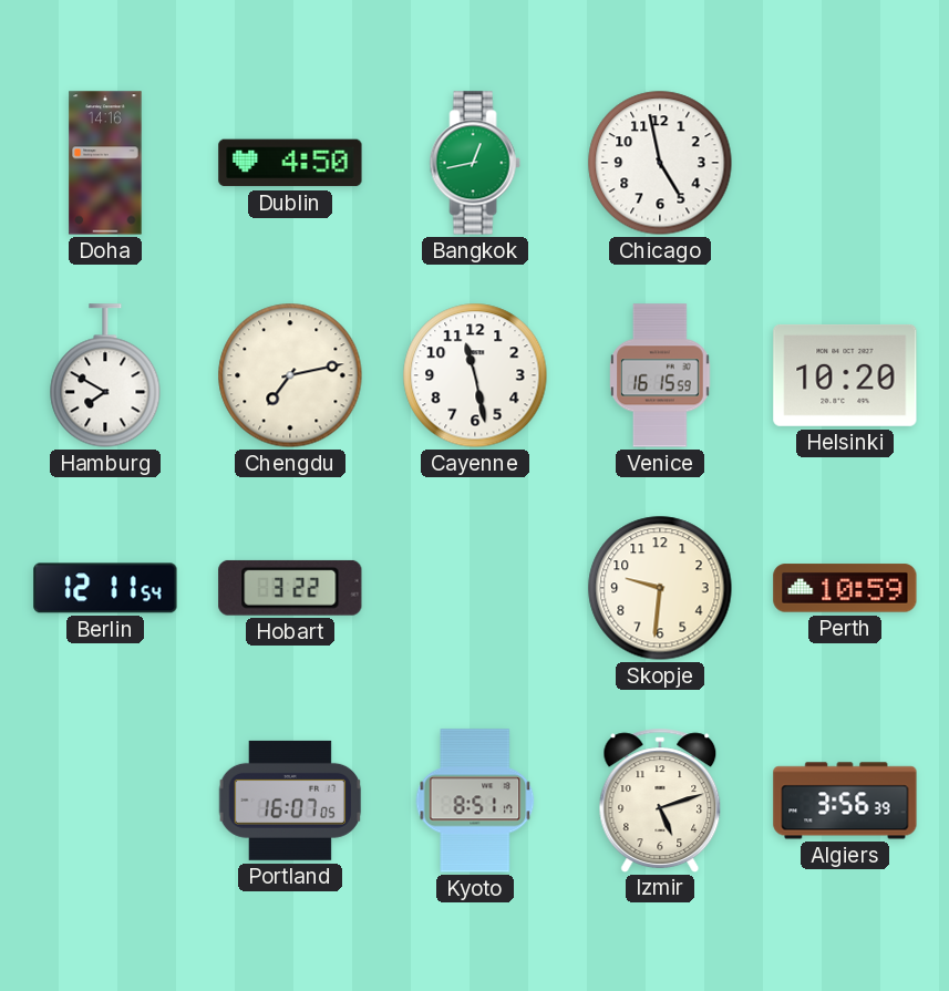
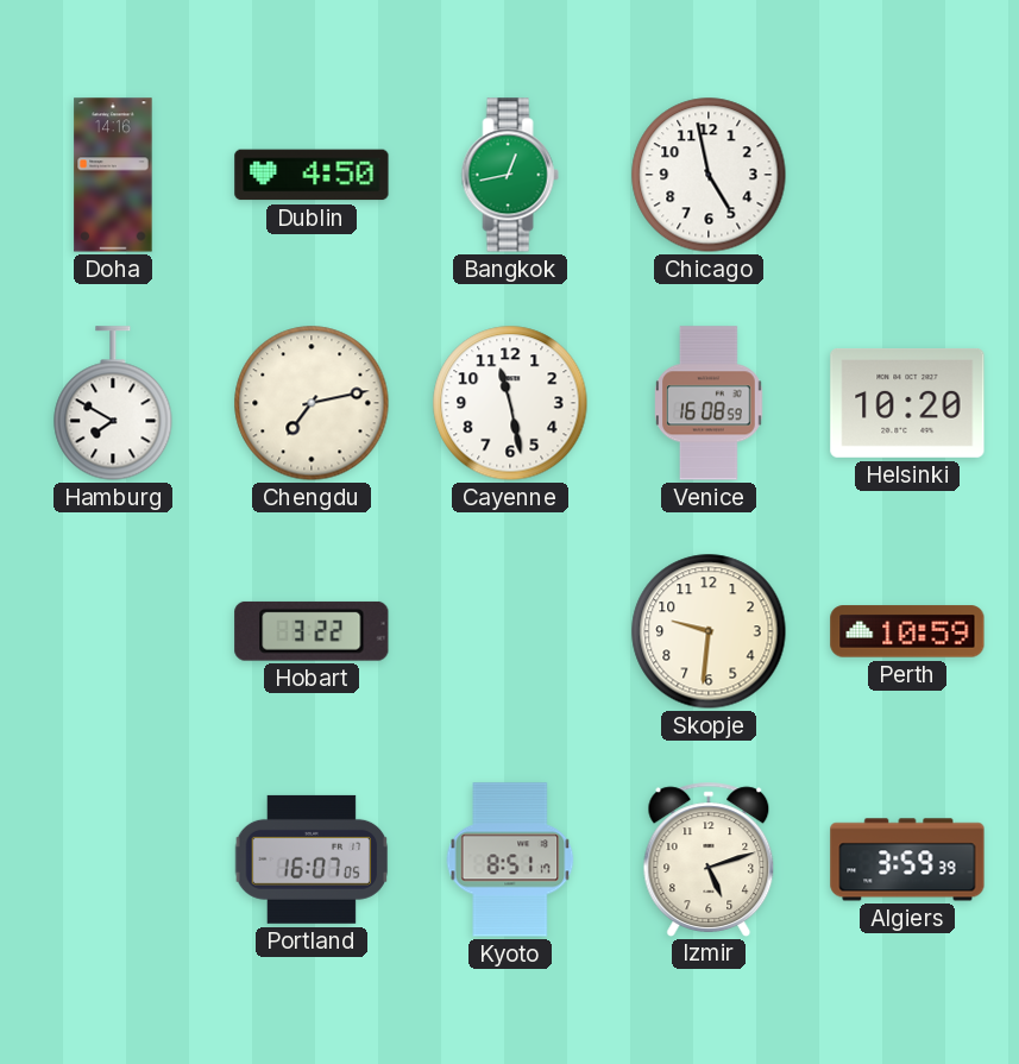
Venice: 16:15 -> 16:08 (709, 403)
Berlin: 12:11 -> none (105, 588)
Algiers: 3:56 -> 3:59 (907, 860)
